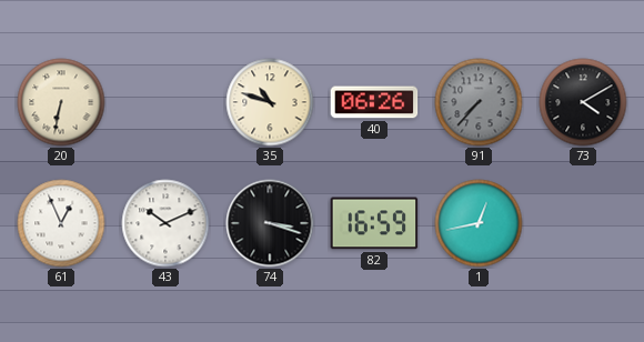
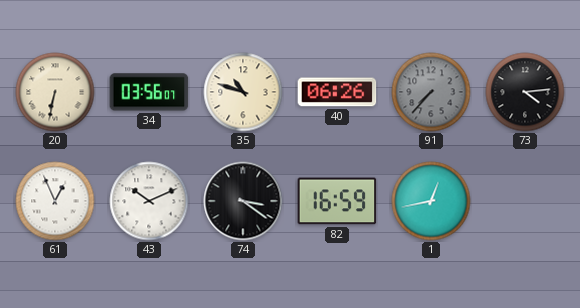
34: none -> 03:56 (149, 92)
73: 4:10 -> 4:14 (525, 92)
74: 3:18 -> 3:21 (243, 201)
